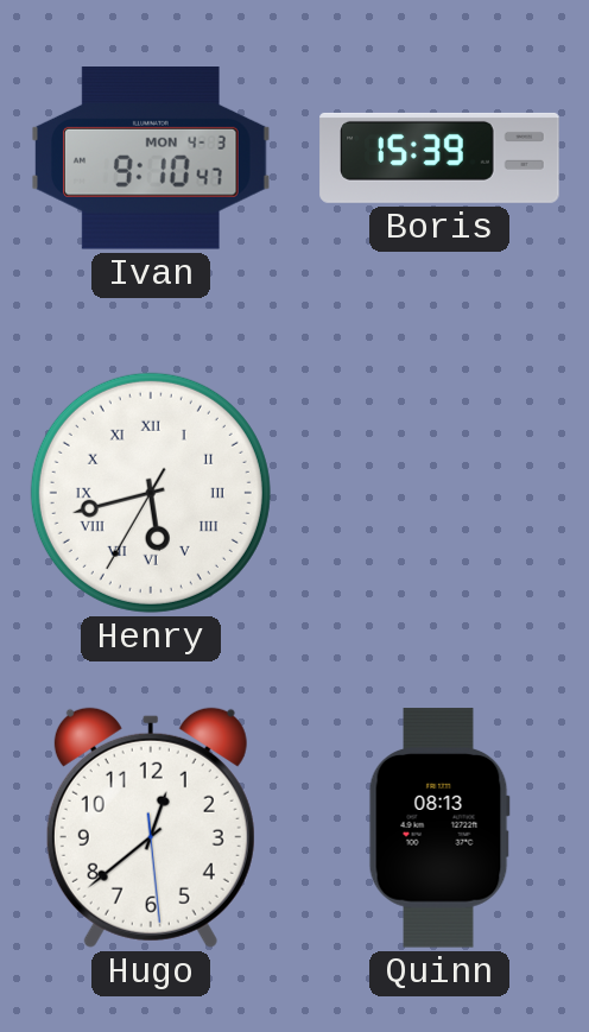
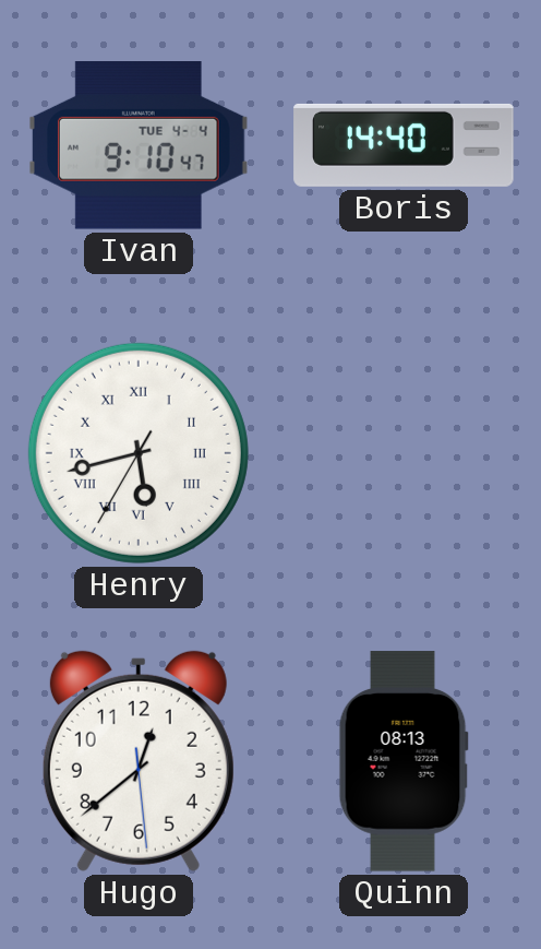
Ivan date: MON 4-3 -> TUE 4-4 (140, 146)
Boris: 15:39 -> 14:40 (404, 145)
